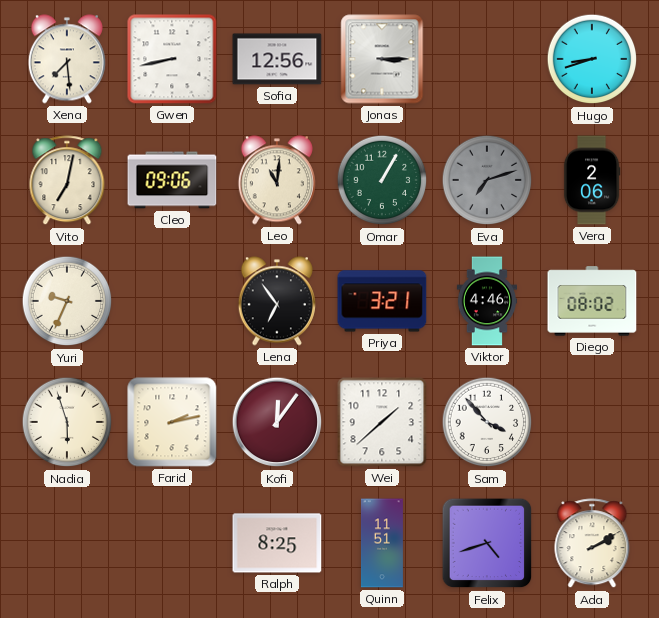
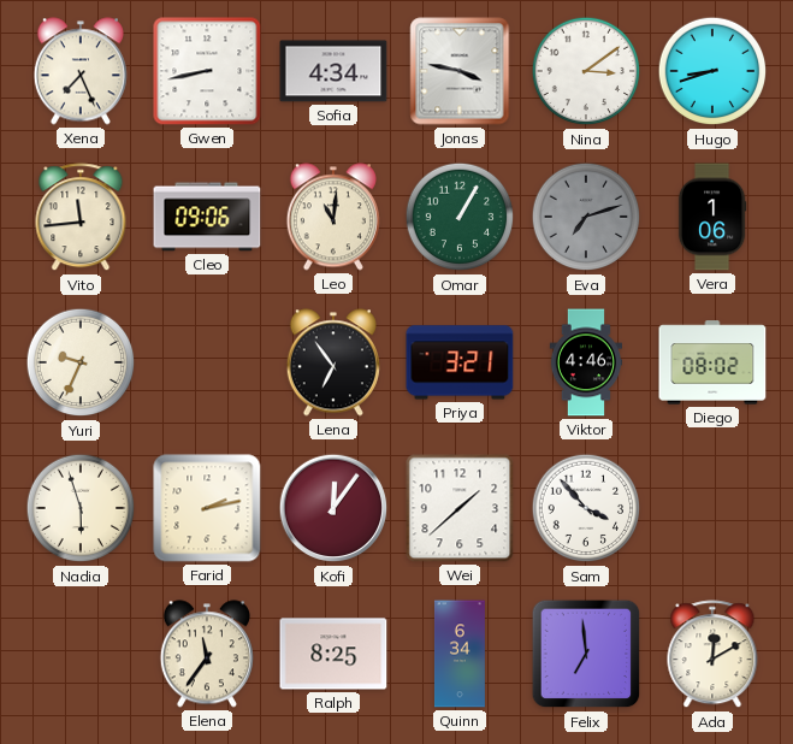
Xena: 7:29 -> 7:26 (81, 71)
Sofia: 12:56 -> 4:34 (333, 71)
Jonas: 3:15 -> 3:47 (460, 71)
Nina: none -> 3:09 (586, 71)
Vito: 7:02 -> 11:44 (81, 218)
Vera: 2:06 -> 1:06 (712, 217)
Elena: none -> 11:36 (207, 654)
Quinn: 11:51 -> 6:34 (460, 654)
Felix: 4:42 -> 6:59 (586, 654)
Ada: 2:10 -> 12:10 (712, 655)
